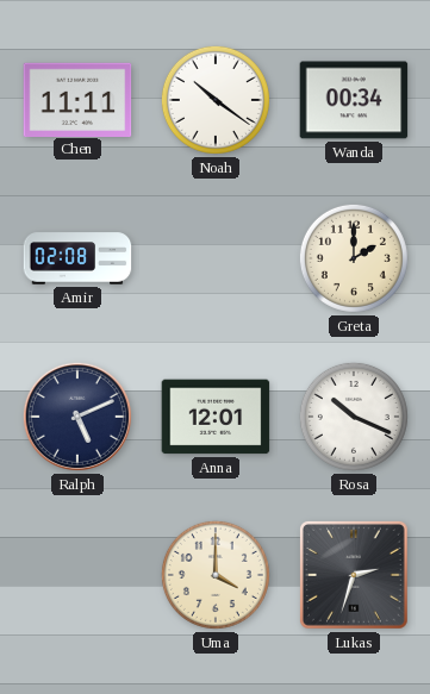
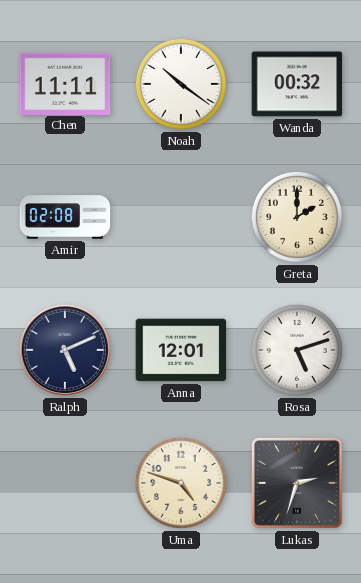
Wanda: 00:34 -> 00:32 (297, 84)
Rosa: 10:19 -> 5:12 (297, 350)
Uma: 4:00 -> 4:48 (181, 483)
